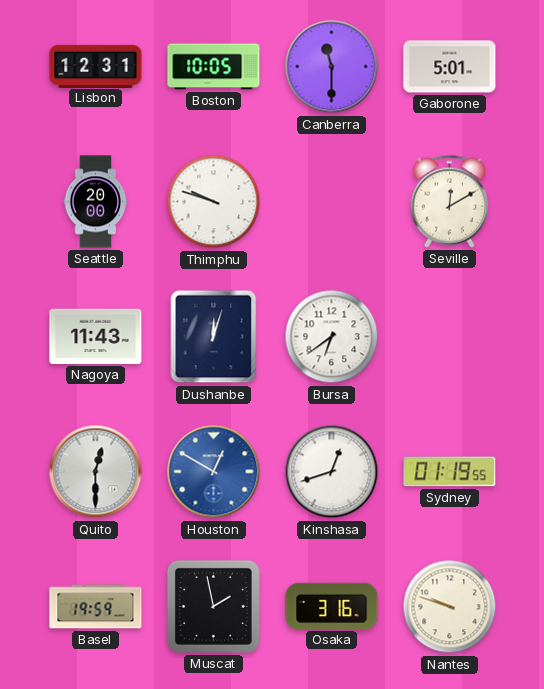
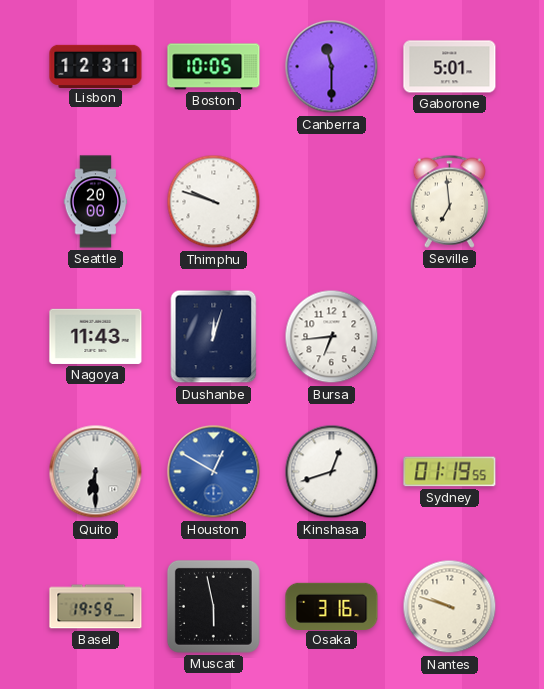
Seville: 12:10 -> 6:59 (449, 201)
Bursa: 6:39 -> 6:44 (332, 337)
Quito: 12:30 -> 6:30 (96, 472)
Muscat: 1:58 -> 5:58 (213, 606)
